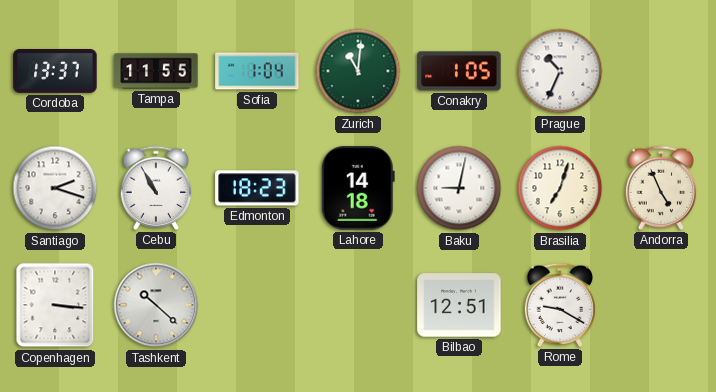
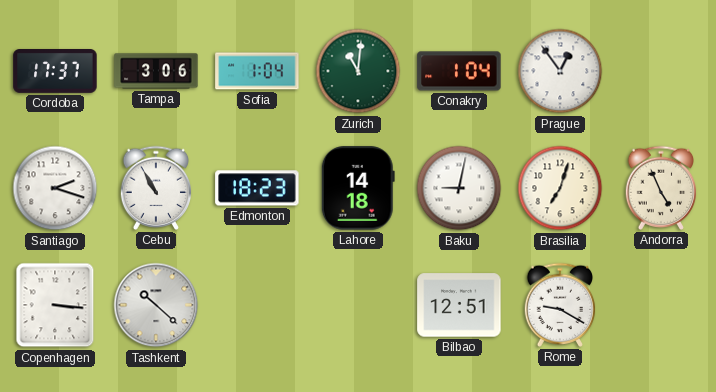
Cordoba: 13:37 -> 17:37 (55, 72)
Tampa: 11:55 -> 3:06 (156, 71)
Conakry: 1:05 -> 1:04 (459, 71)
Prague: 10:34 -> 12:54 (560, 71)
